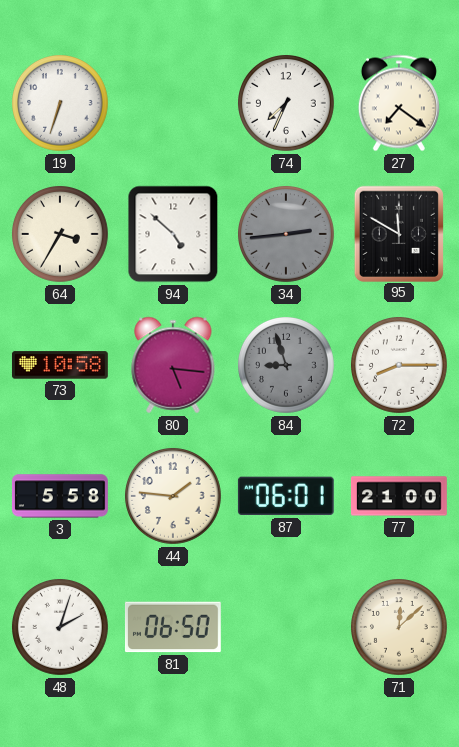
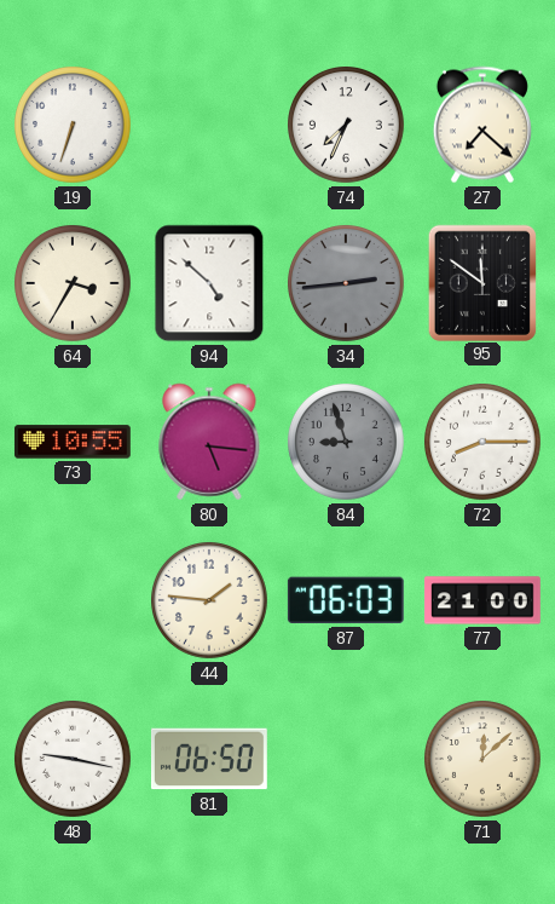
27: 7:21 -> 7:22 (482, 125)
95: 11:50 -> 11:51 (482, 282)
73: 10:58 -> 10:55 (73, 442)
3: 5:58 -> none (60, 496)
87: 06:01 -> 06:03 (346, 600)
48: 2:03 -> 9:17 (74, 760)
